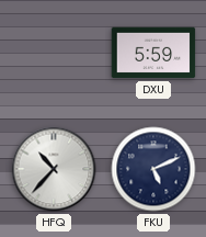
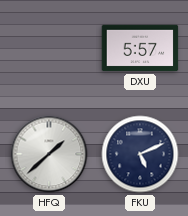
DXU: 5:59 -> 5:57 (140, 48)
HFQ: 10:37 -> 1:38 (49, 154)
